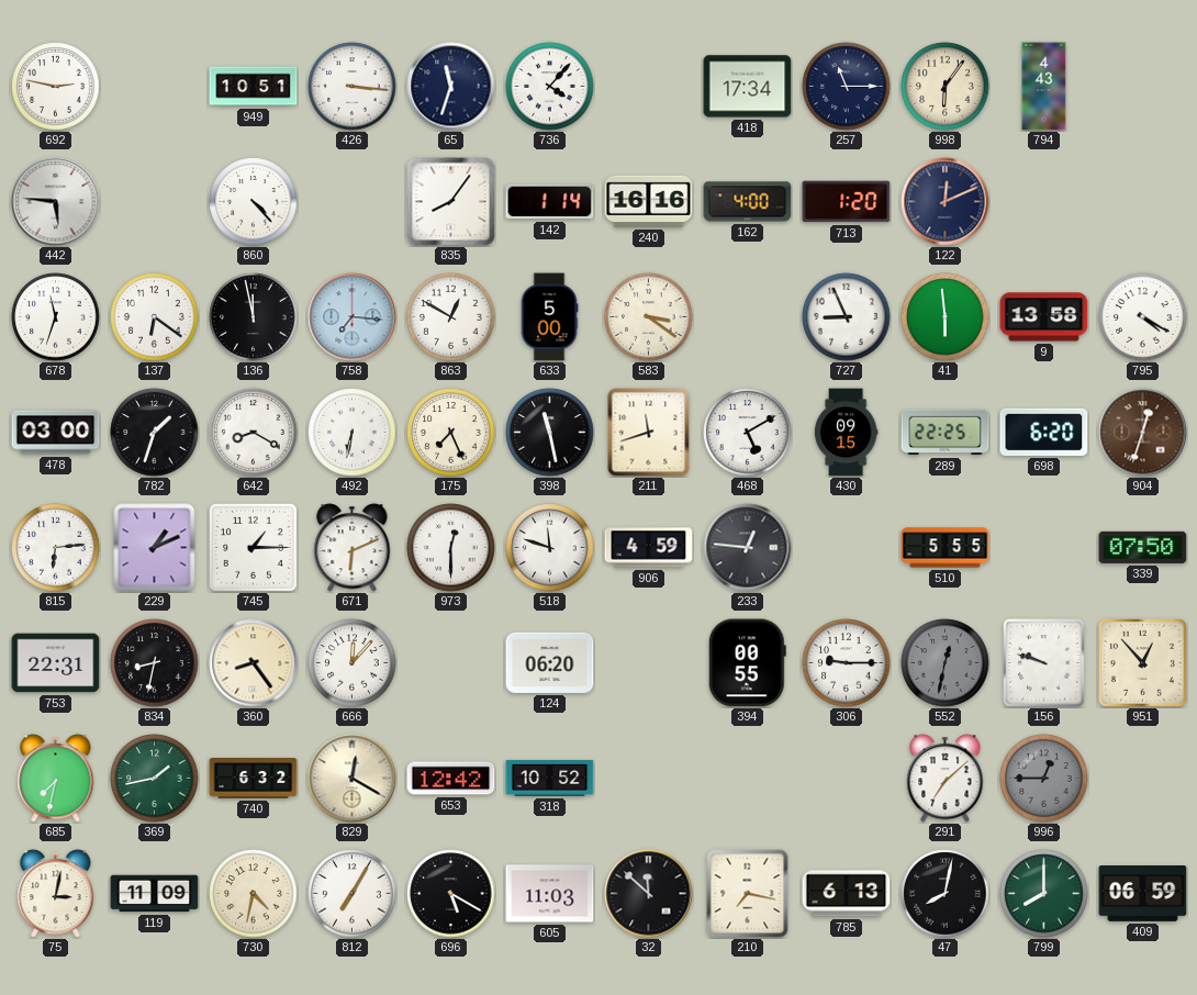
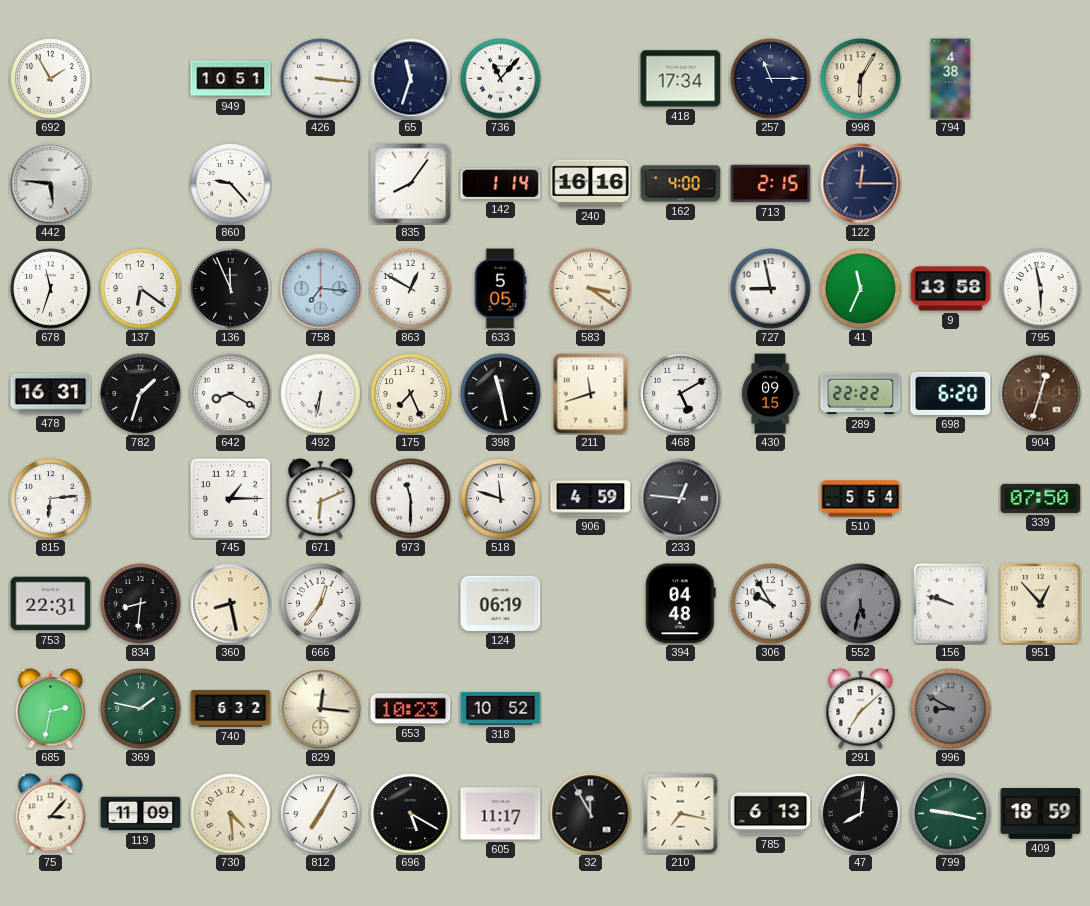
692: 2:47 -> 1:55 (51, 79)
736: 4:07 -> 11:07 (501, 79)
998: 6:06 -> 6:05 (861, 79)
794: 4:43 -> 4:38 (951, 79)
860: 4:23 -> 9:23 (231, 184)
713: 1:20 -> 2:15 (771, 184)
122: 12:11 -> 12:15 (861, 184)
136: 11:58 -> 11:56 (231, 289)
633: 5:00 -> 5:05 (500, 289)
727: 8:56 -> 8:58 (771, 289)
41: 5:59 -> 11:34 (861, 289)
795: 4:20 -> 5:58 (1041, 289)
478: 03:00 -> 16:31 (51, 394)
289: 22:25 -> 22:22 (861, 394)
229: 1:11 -> none (155, 548)
973: 12:30 -> 11:30 (411, 499)
510: 5:55 -> 5:54 (861, 499)
834: 8:32 -> 8:31 (141, 604)
360: 8:24 -> 8:28 (231, 604)
666: 12:07 -> 12:36 (321, 604)
124: 06:20 -> 06:19 (501, 603)
394: 00:55 -> 04:48 (680, 604)
306: 9:15 -> 9:55 (771, 604)
552: 12:32 -> 5:32 (861, 604)
685: 7:32 -> 2:32 (51, 709)
369: 1:43 -> 1:47 (141, 709)
829: 12:20 -> 12:16 (321, 709)
653: 12:42 -> 10:23 (411, 709)
996: 12:45 -> 8:50 (951, 709)
75: 3:02 -> 3:07 (51, 814)
730: 4:32 -> 4:29 (231, 814)
605: 11:03 -> 11:17 (501, 814)
32: 11:52 -> 11:55 (591, 814)
47: 8:02 -> 8:01 (861, 814)
799: 8:00 -> 9:17 (951, 814)
409: 06:59 -> 18:59 (1041, 814)
